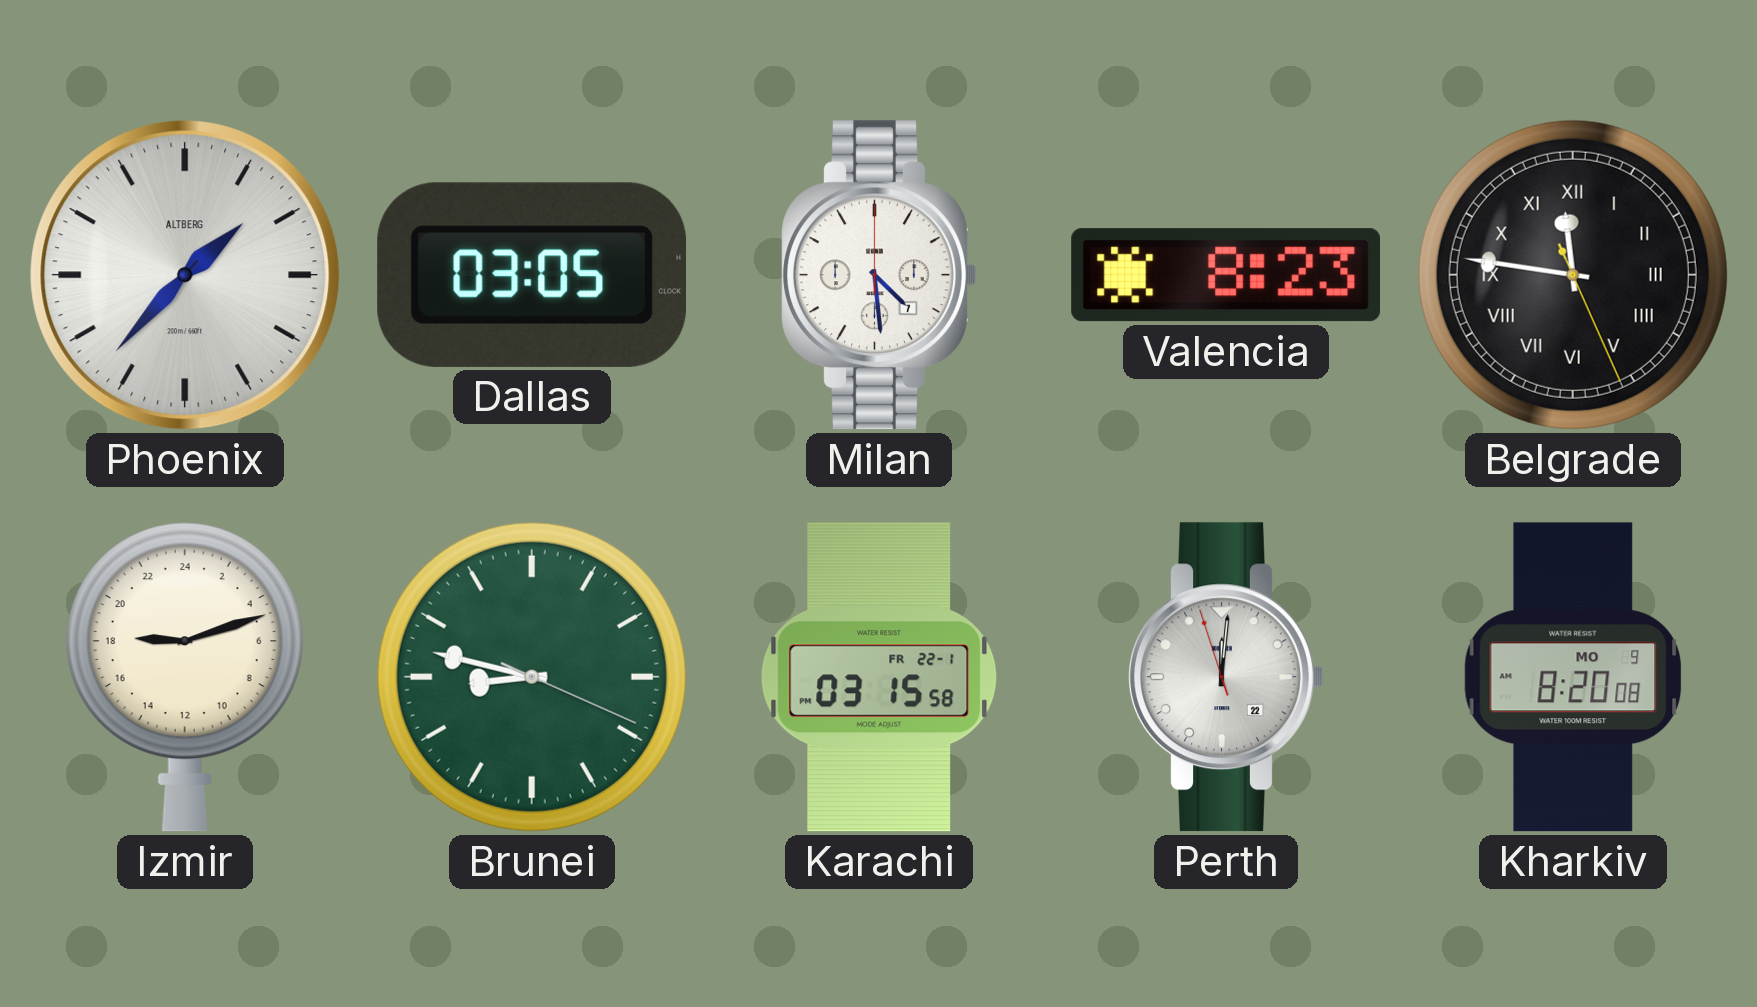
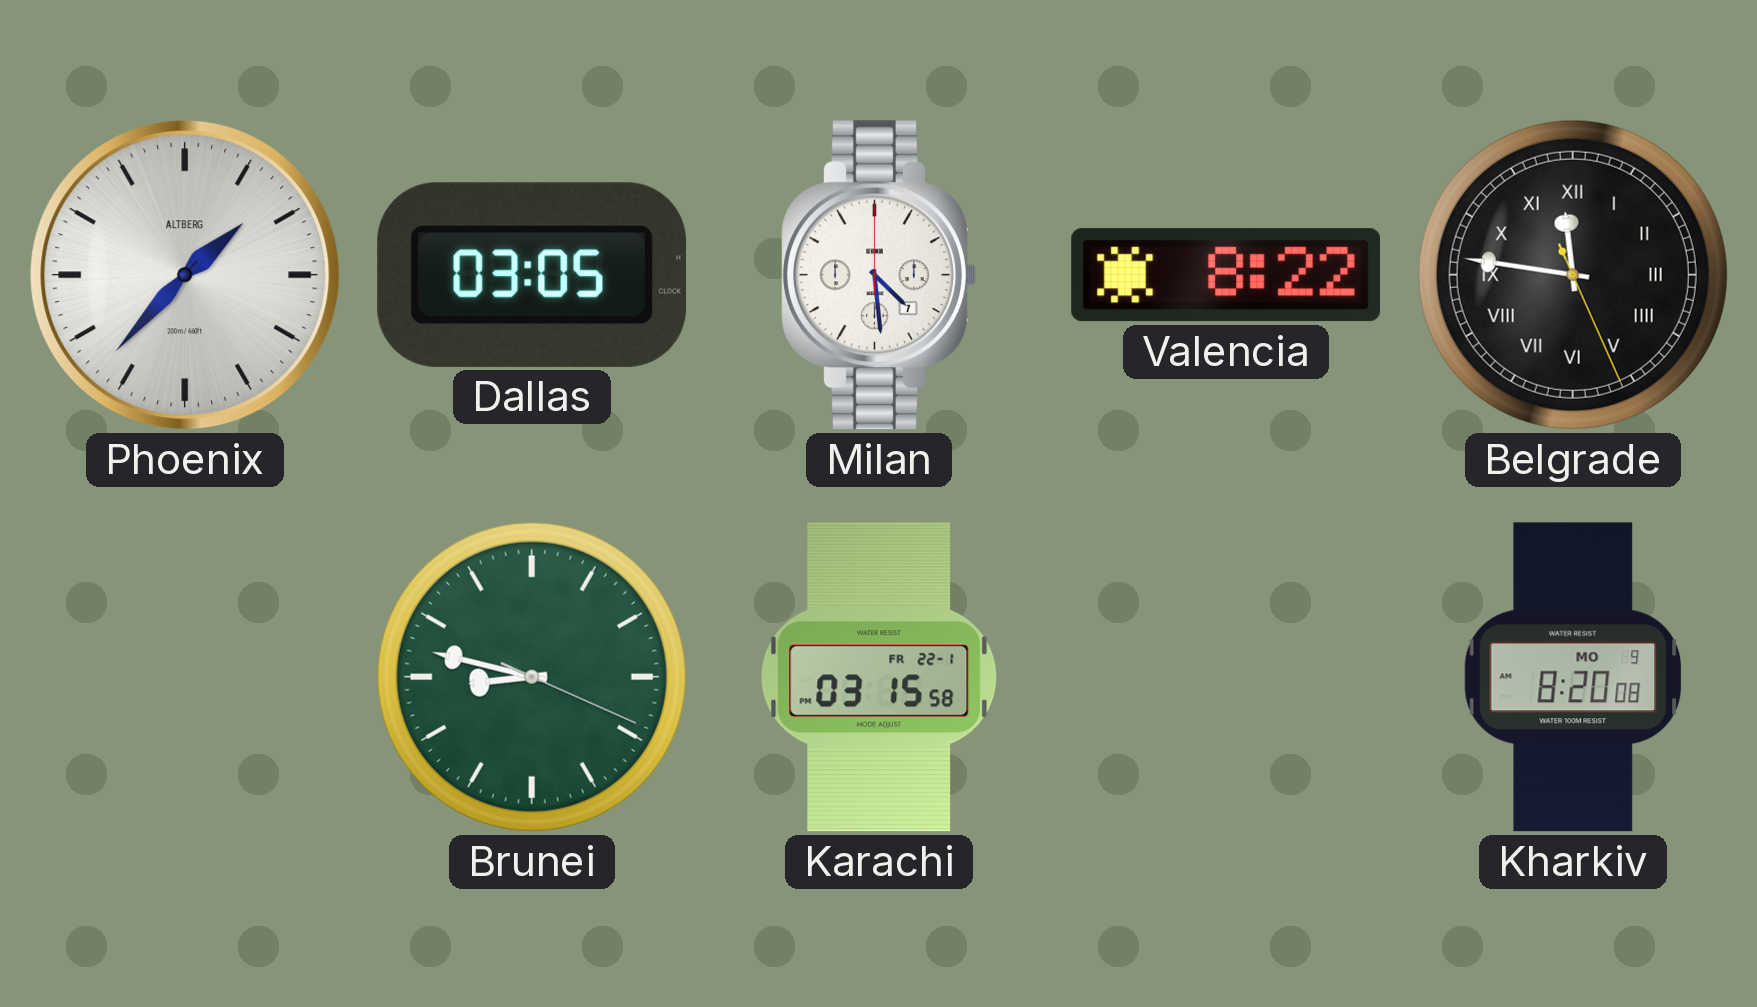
Valencia: 8:23 -> 8:22 (1226, 275)
Izmir: 18:12 -> none (185, 677)
Perth: 12:00 -> none (1226, 677)
